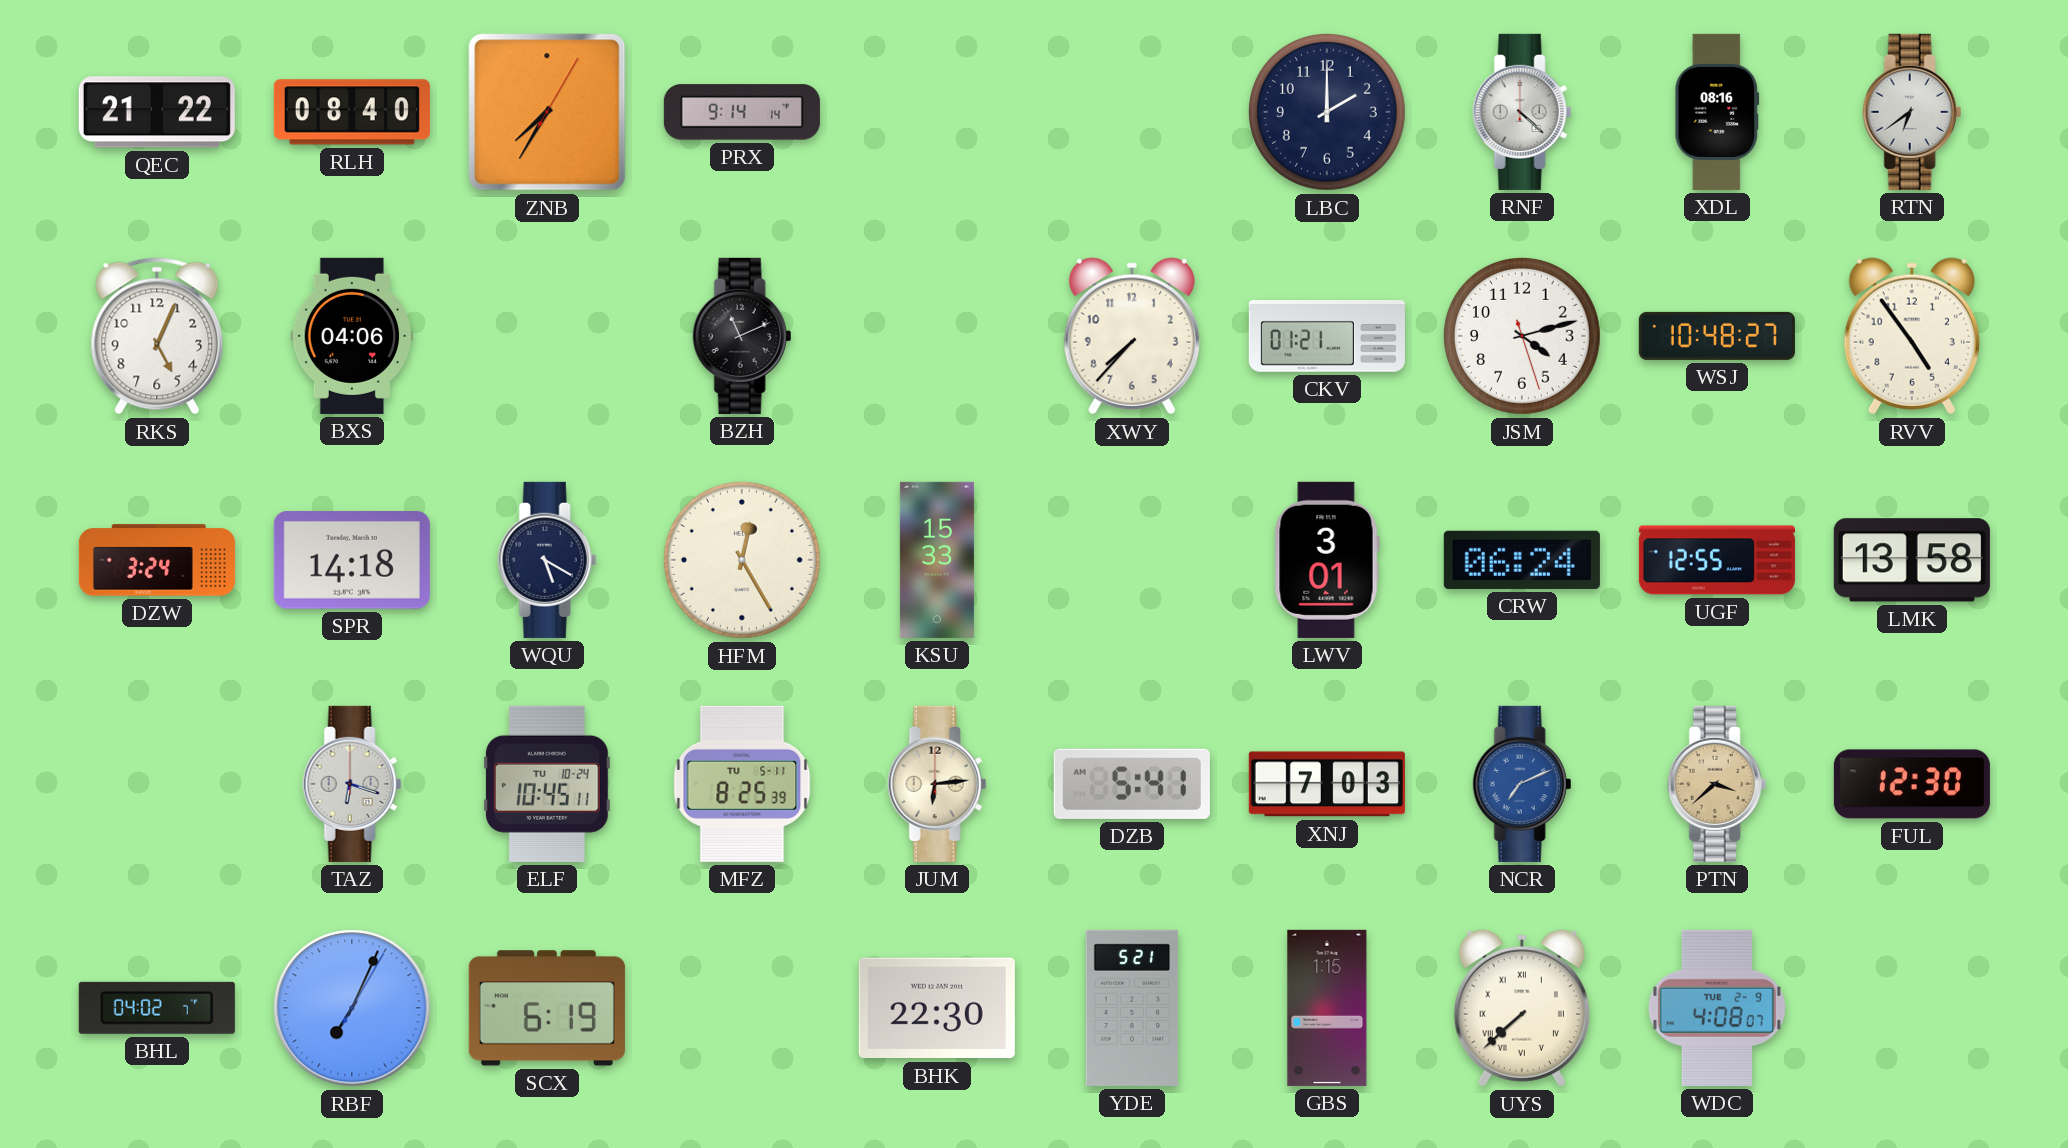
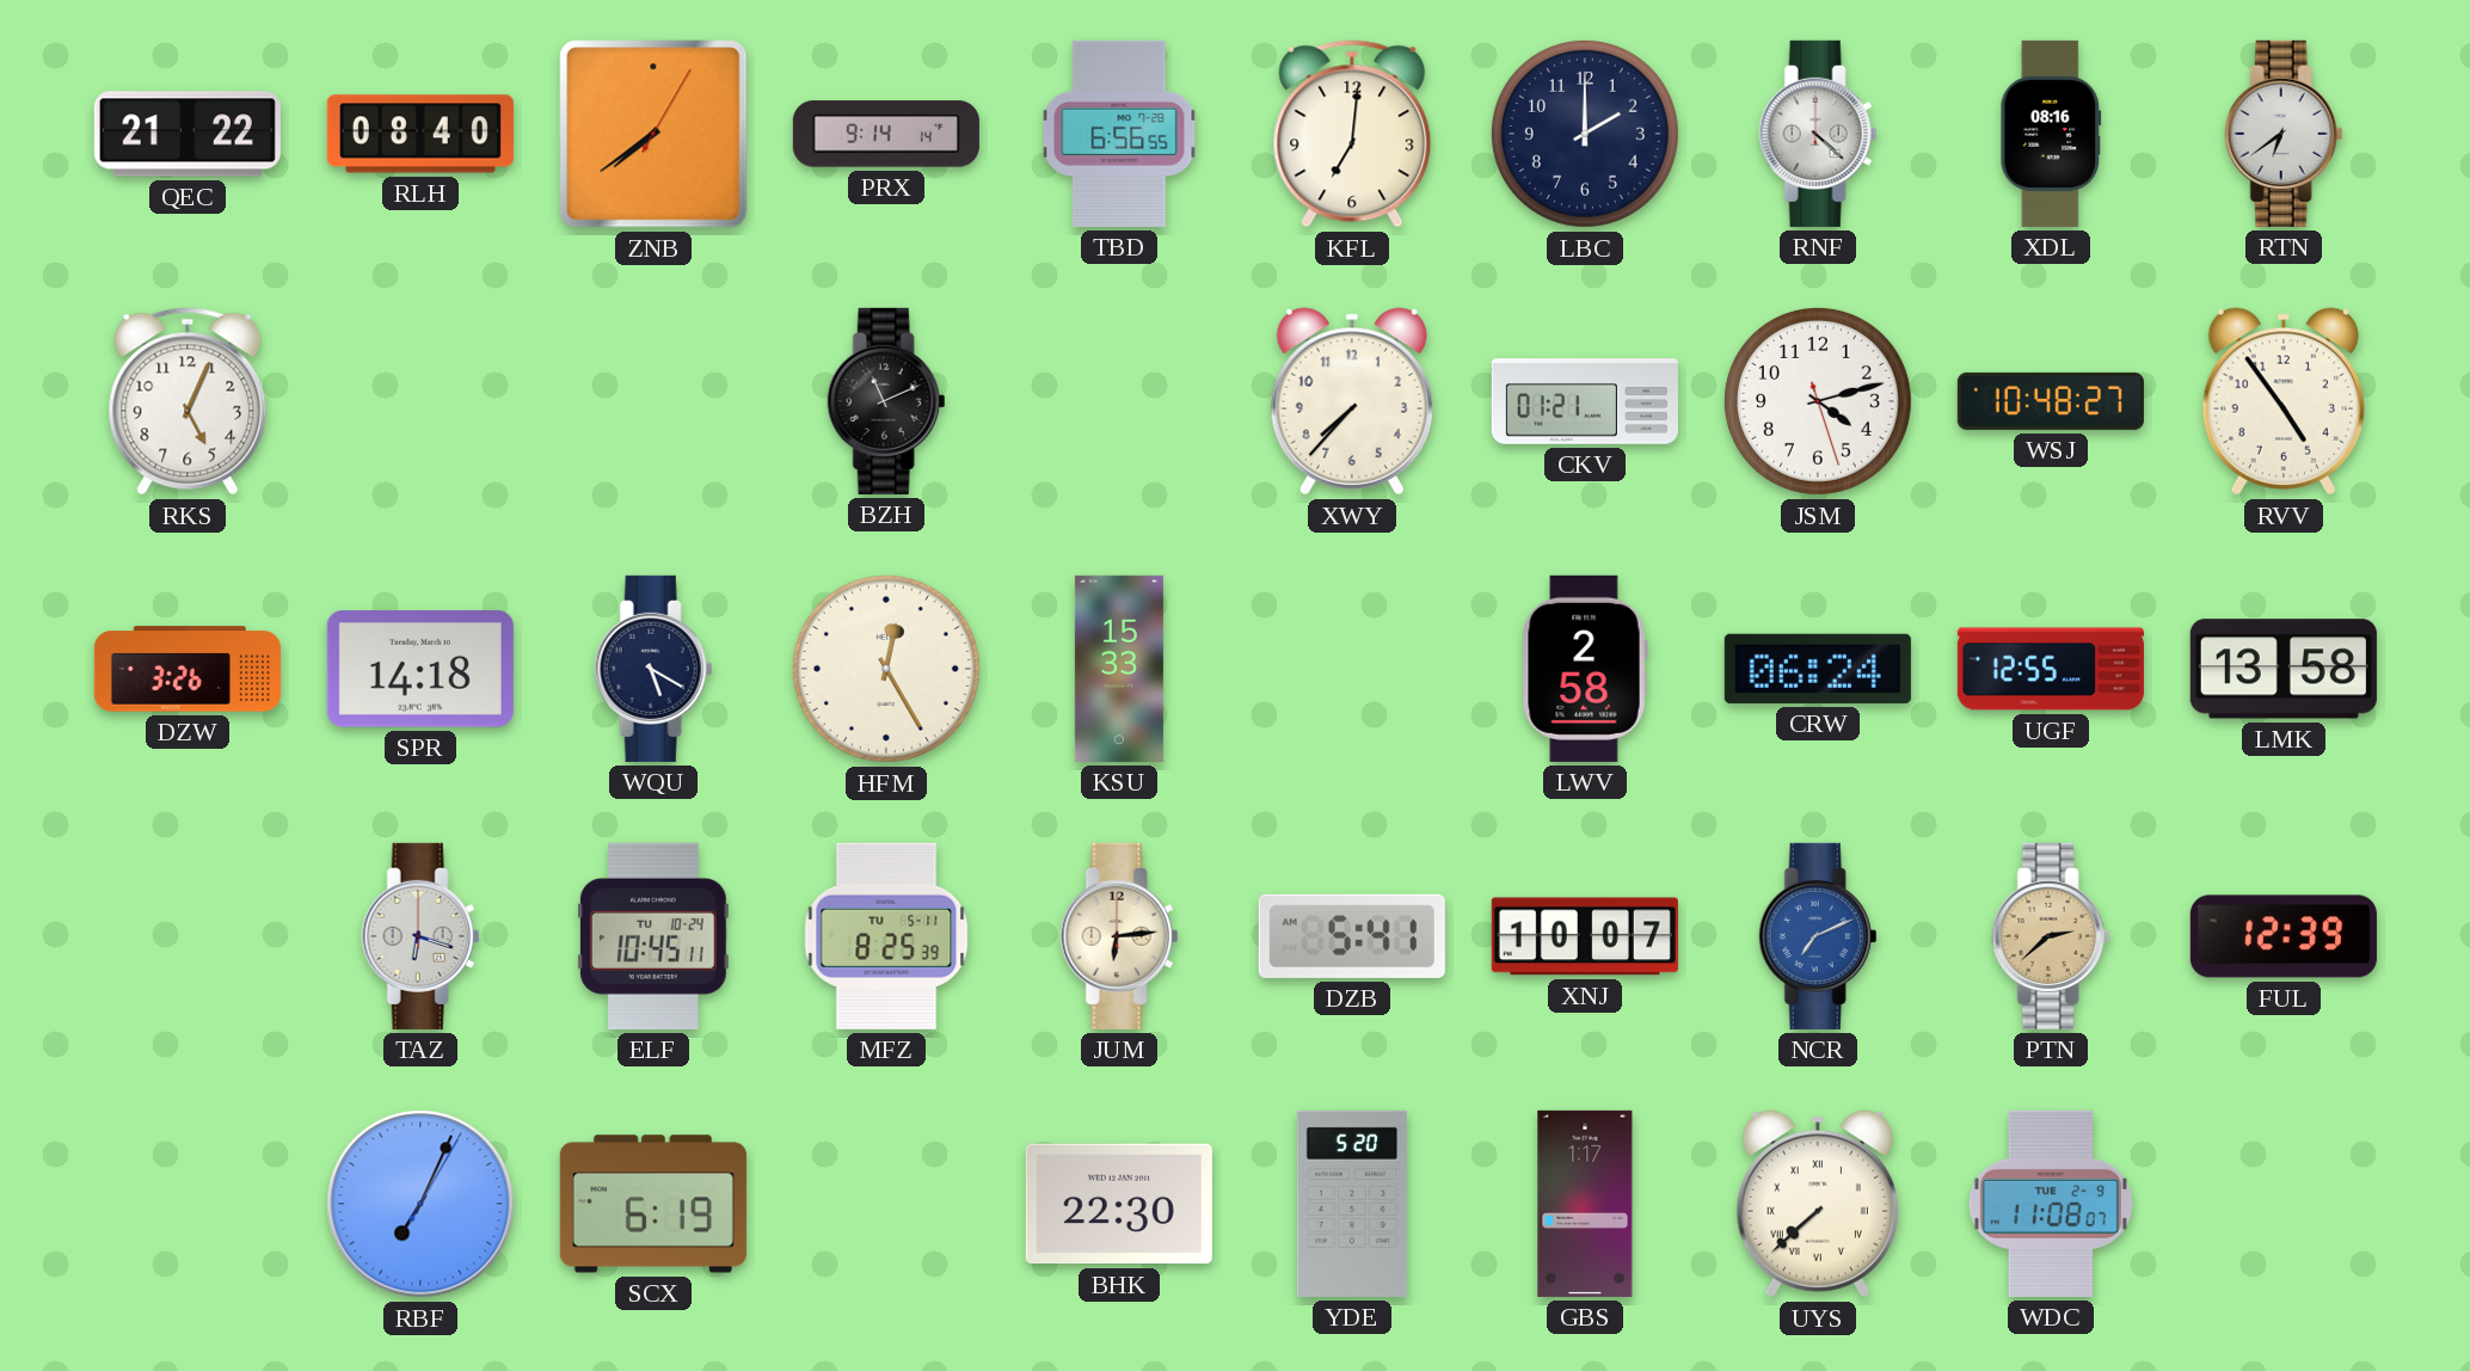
ZNB: 7:35 -> 7:39 (653, 134)
TBD: none -> 6:56 (1119, 134)
KFL: none -> 7:01 (1352, 134)
BXS: 04:06 -> none (352, 336)
DZW: 3:24 -> 3:26 (188, 669)
LWV: 3:01 -> 2:58 (1585, 669)
XNJ: 7:03 -> 10:07 (1585, 936)
PTN: 3:38 -> 2:38 (2051, 936)
FUL: 12:30 -> 12:39 (2284, 936)
BHL: 04:02 -> none (157, 1008)
YDE: 5:21 -> 5:20 (1352, 1204)
GBS: 1:15 -> 1:17 (1585, 1204)
WDC: 4:08 -> 11:08 (2051, 1204)
